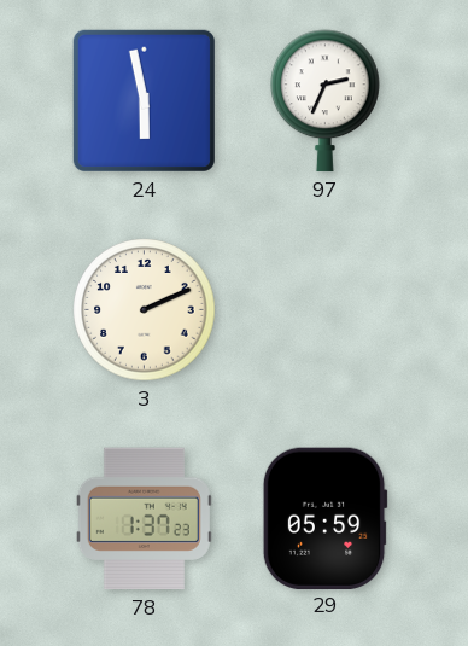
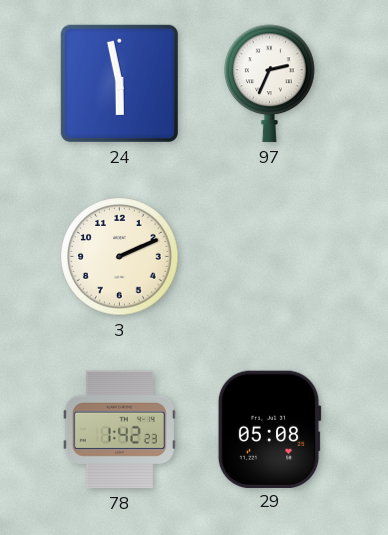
78: 1:37 -> 1:42 (119, 430)
29: 05:59 -> 05:08 (269, 429)
